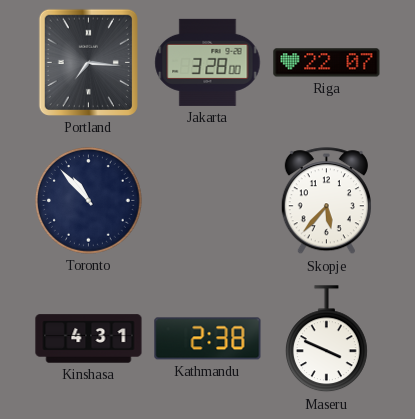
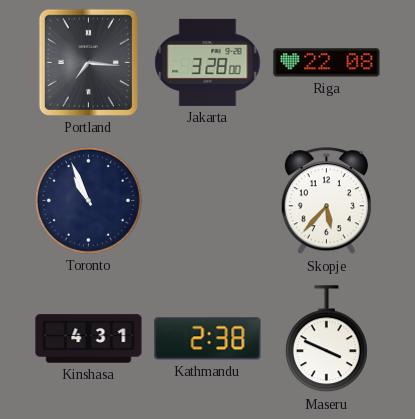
Riga: 22:07 -> 22:08 (327, 63)
Toronto: 10:53 -> 10:56 (89, 201)
